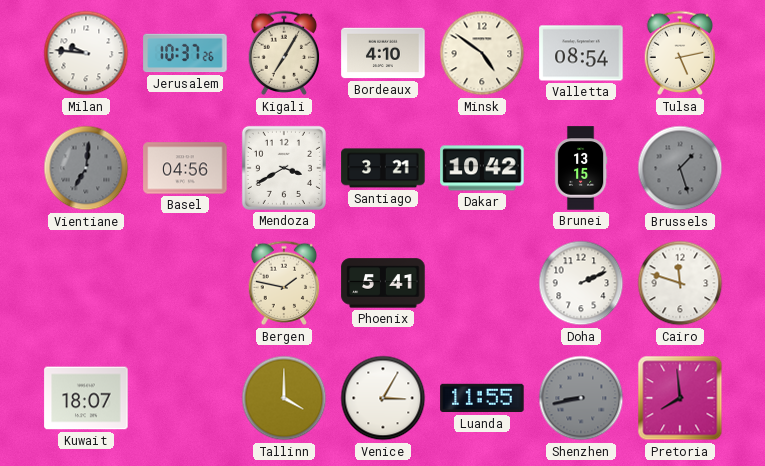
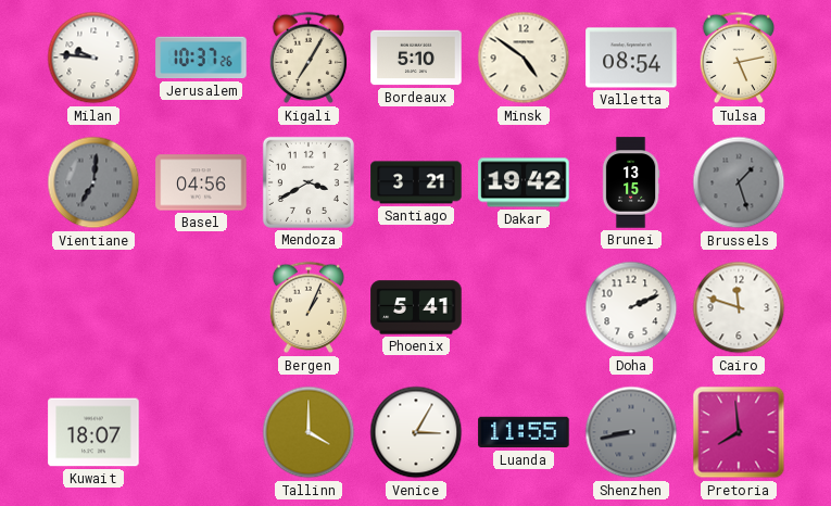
Bordeaux: 4:10 -> 5:10 (416, 58)
Dakar: 10:42 -> 19:42 (524, 182)
Bergen: 1:47 -> 1:04 (309, 307)
